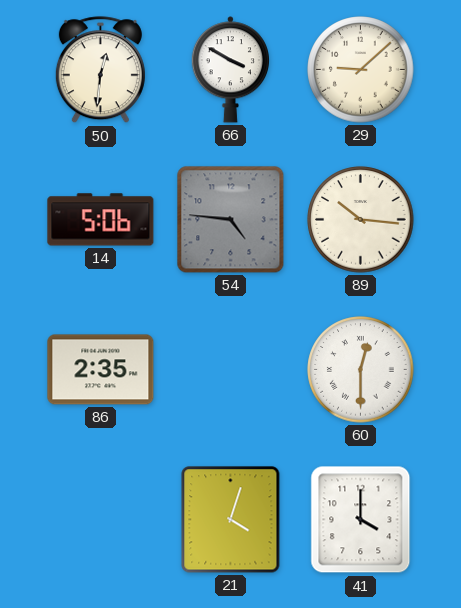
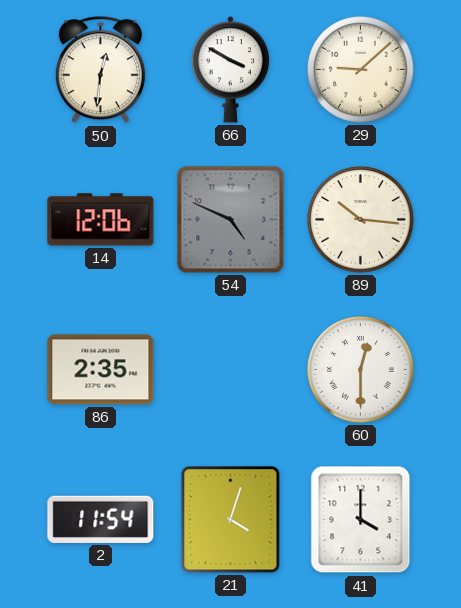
14: 5:06 -> 12:06 (101, 220)
54: 4:46 -> 4:49 (231, 220)
2: none -> 11:54 (101, 519)
